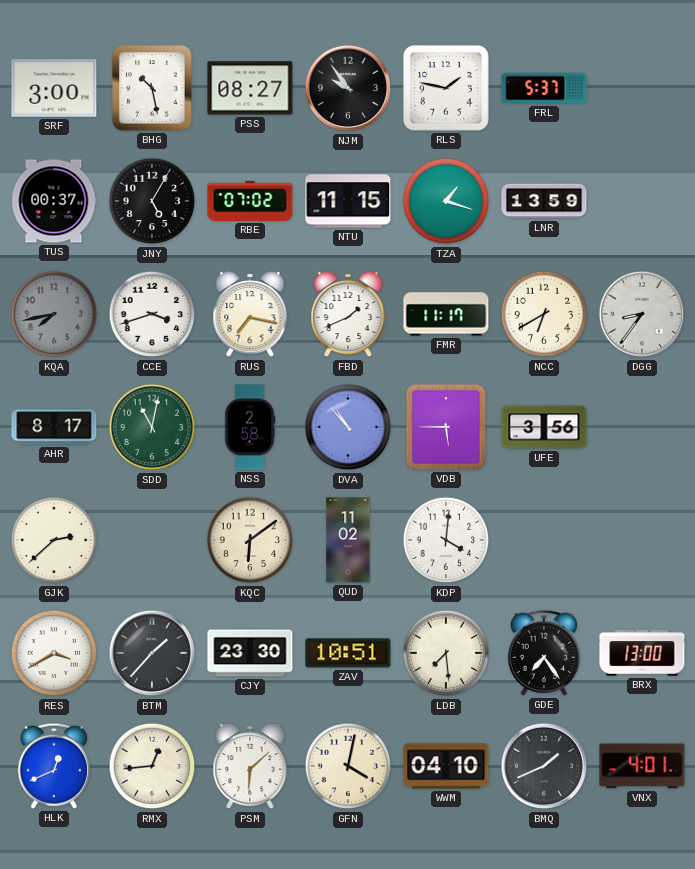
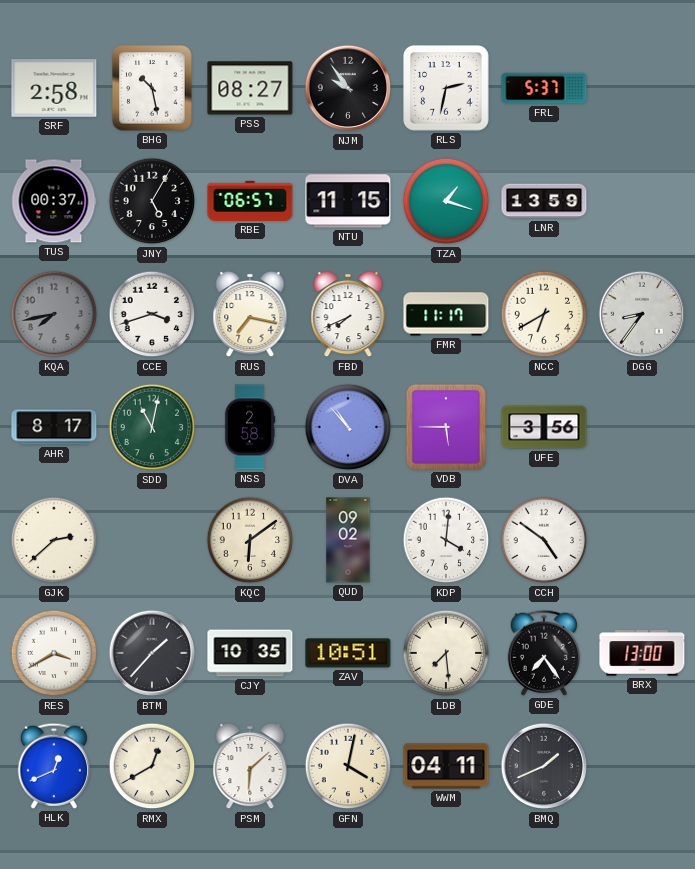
SRF: 3:00 -> 2:58 (54, 88)
RLS: 1:47 -> 2:32 (446, 88)
RBE: 07:02 -> 06:57 (250, 201)
FBD: 1:41 -> 7:41 (348, 314)
QUD: 11:02 -> 09:02 (348, 540)
CCH: none -> 4:51 (544, 540)
CJY: 23:30 -> 10:35 (250, 653)
RMX: 12:44 -> 12:40 (152, 766)
WWM: 04:10 -> 04:11 (446, 766)
VNX: 4:01 -> none (642, 766)
